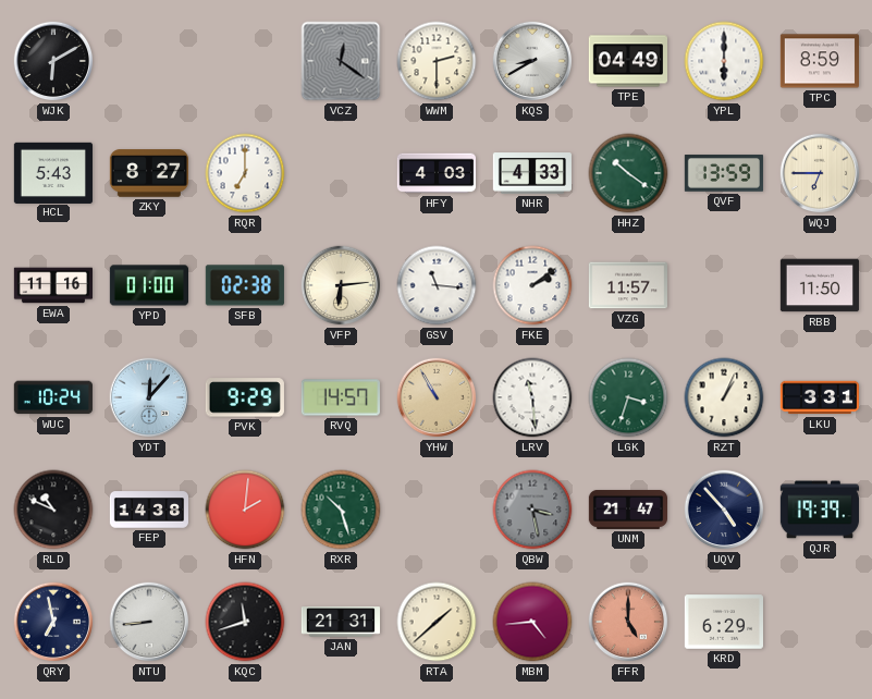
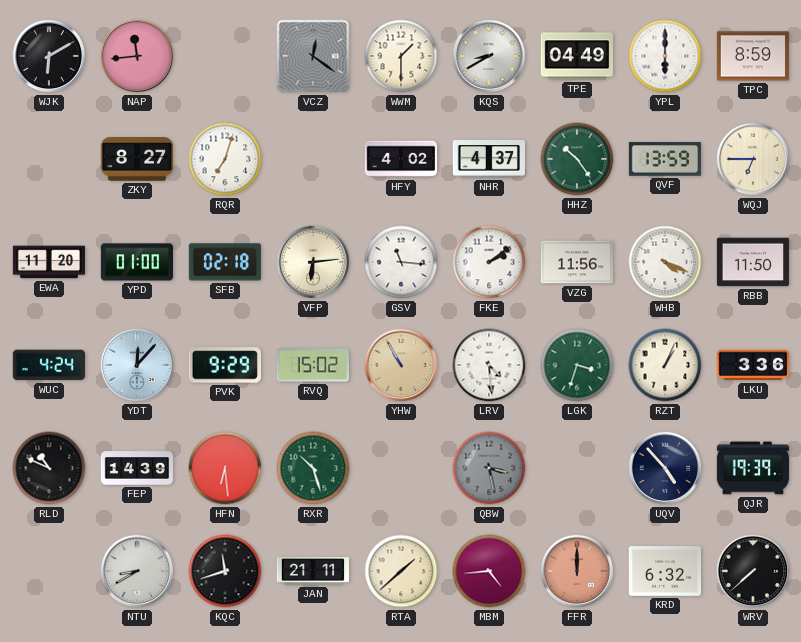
NAP: none -> 11:44 (137, 56)
WWM: 2:30 -> 1:30 (401, 56)
HCL: 5:43 -> none (52, 172)
RQR: 7:00 -> 7:03 (225, 159)
HFY: 4:03 -> 4:02 (400, 159)
NHR: 4:33 -> 4:37 (489, 159)
HHZ: 10:21 -> 10:24 (577, 159)
EWA: 11:16 -> 11:20 (48, 262)
SFB: 02:38 -> 02:18 (225, 262)
VZG: 11:57 -> 11:56 (576, 262)
WHB: none -> 4:19 (665, 262)
WUC: 10:24 -> 4:24 (49, 365)
RVQ: 14:57 -> 15:02 (313, 365)
LRV: 11:29 -> 4:29 (489, 365)
LKU: 3:31 -> 3:36 (752, 365)
FEP: 14:38 -> 14:39 (137, 468)
HFN: 2:01 -> 6:29 (225, 468)
UNM: 21:47 -> none (627, 510)
QRY: 6:58 -> none (53, 622)
NTU: 8:44 -> 8:40 (137, 571)
JAN: 21:31 -> 21:11 (312, 571)
FFR: 5:00 -> 12:00 (577, 571)
KRD: 6:29 -> 6:32 (664, 571)
WRV: none -> 7:38 (753, 571)
